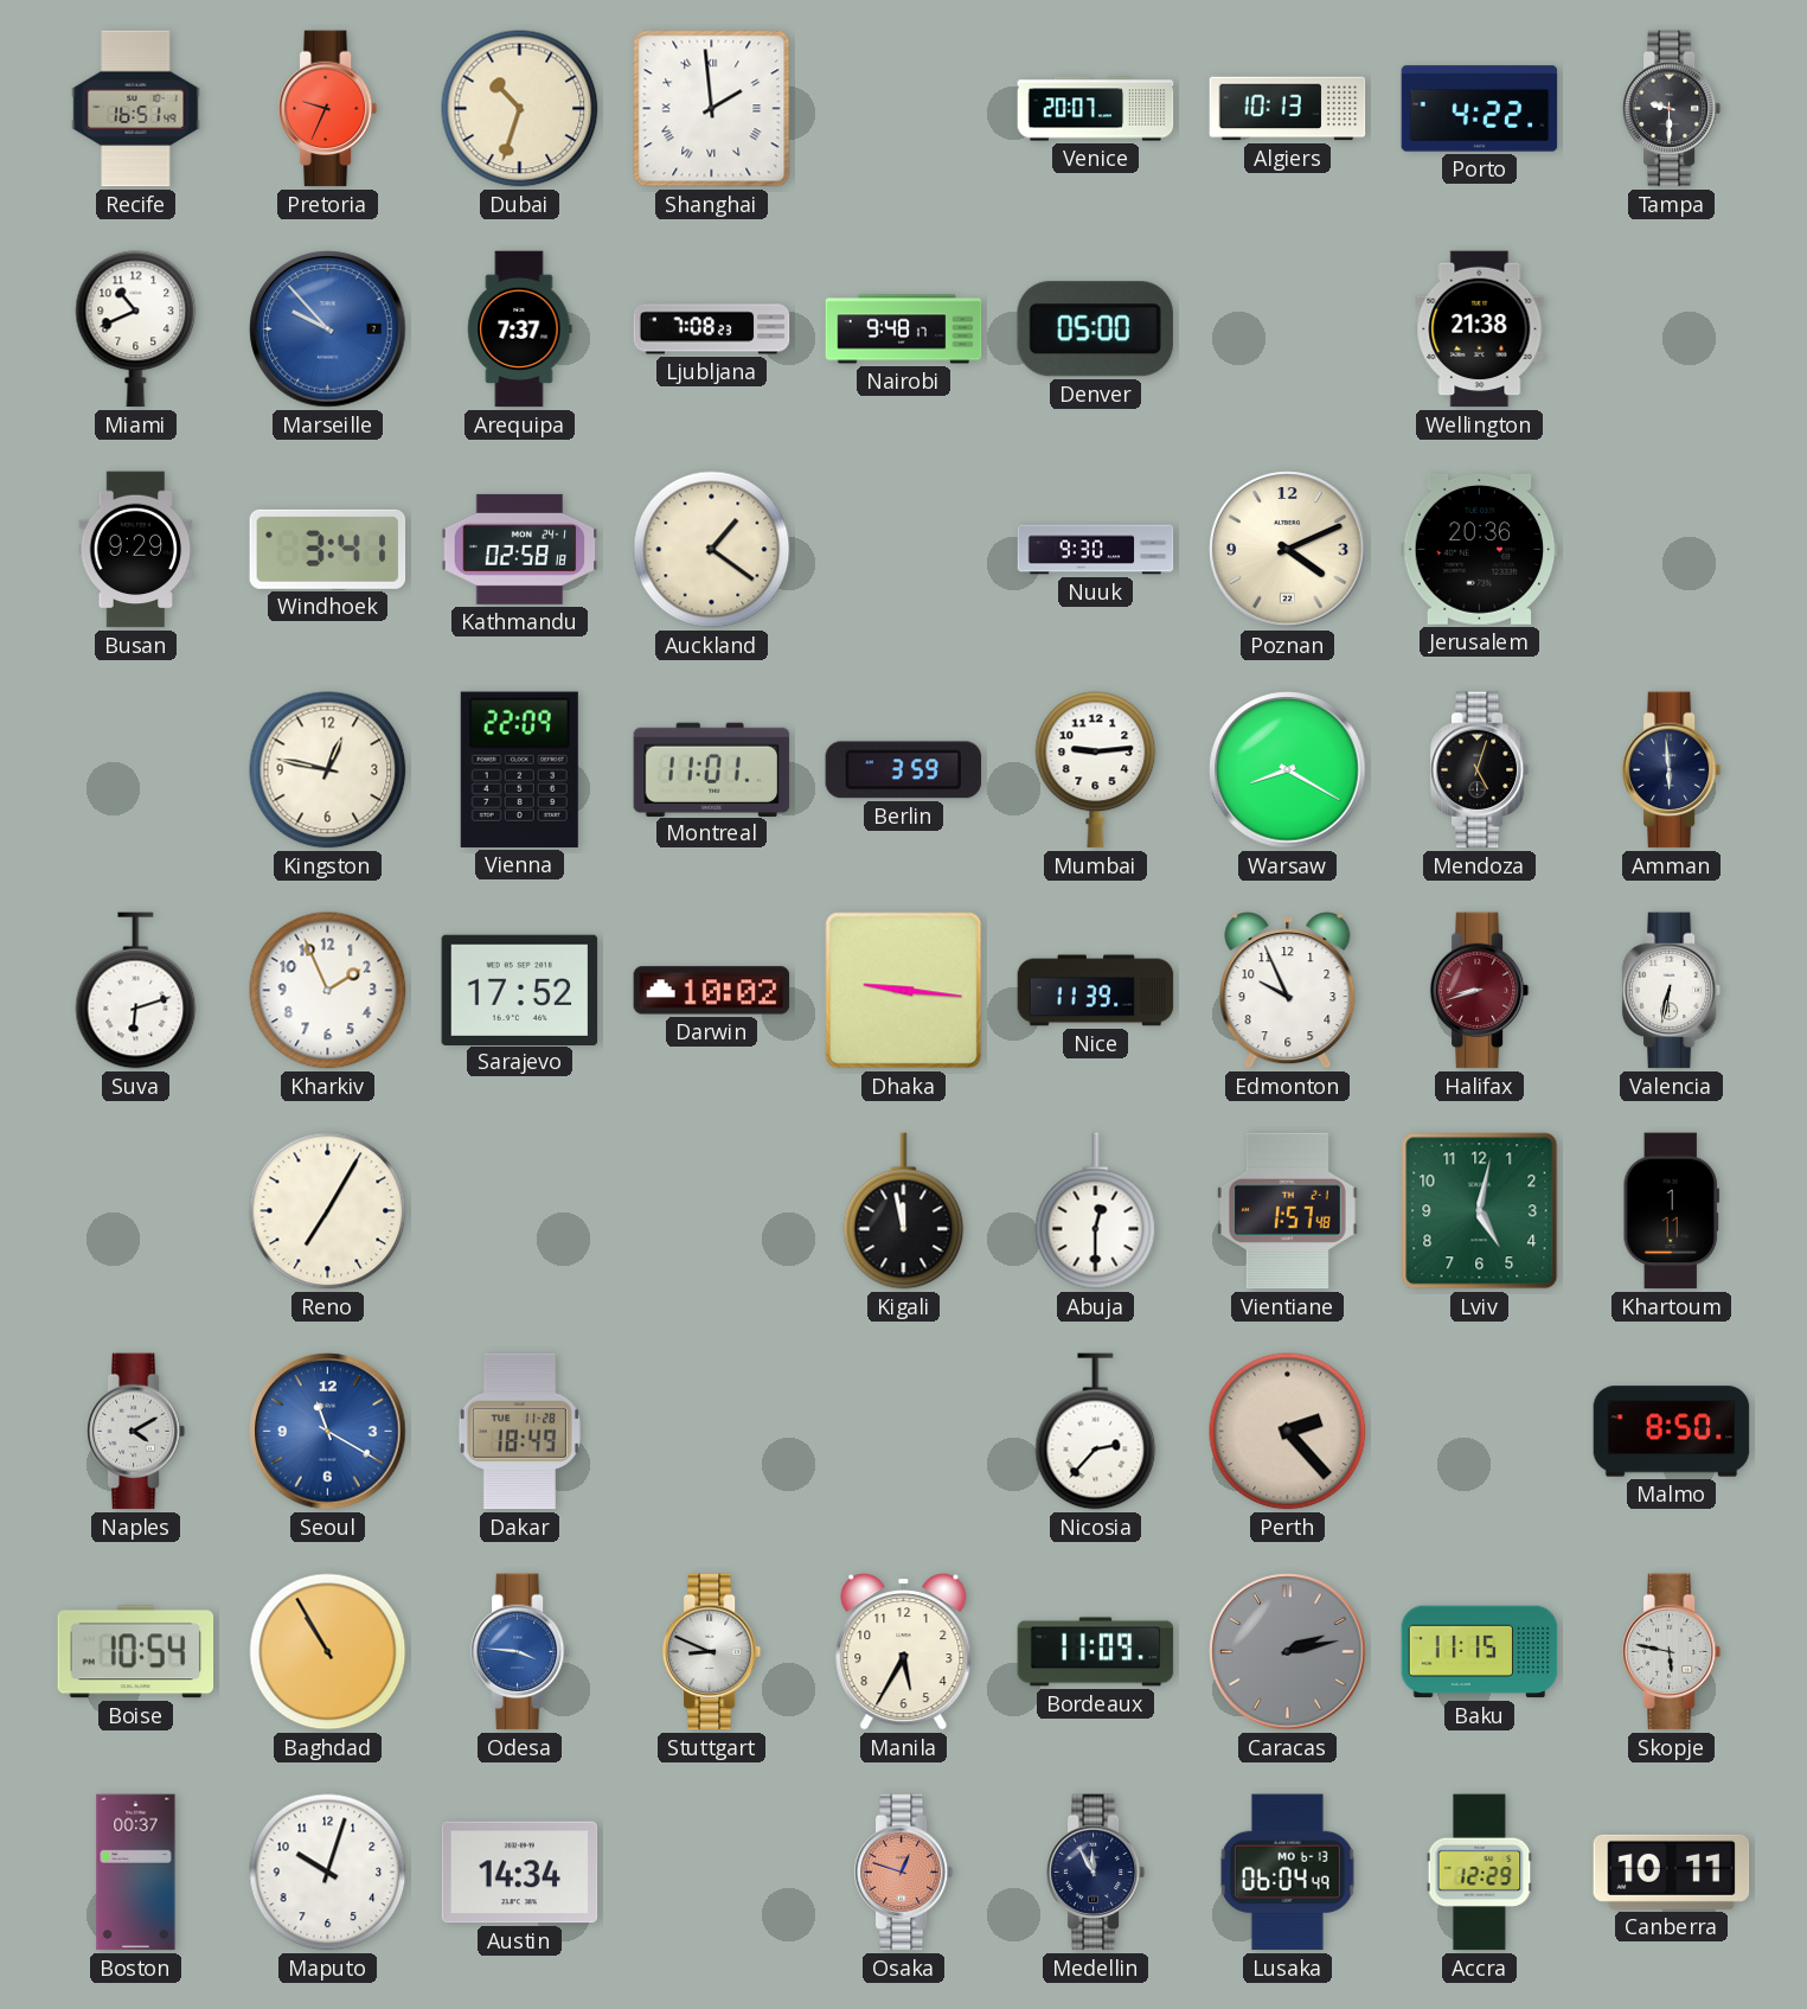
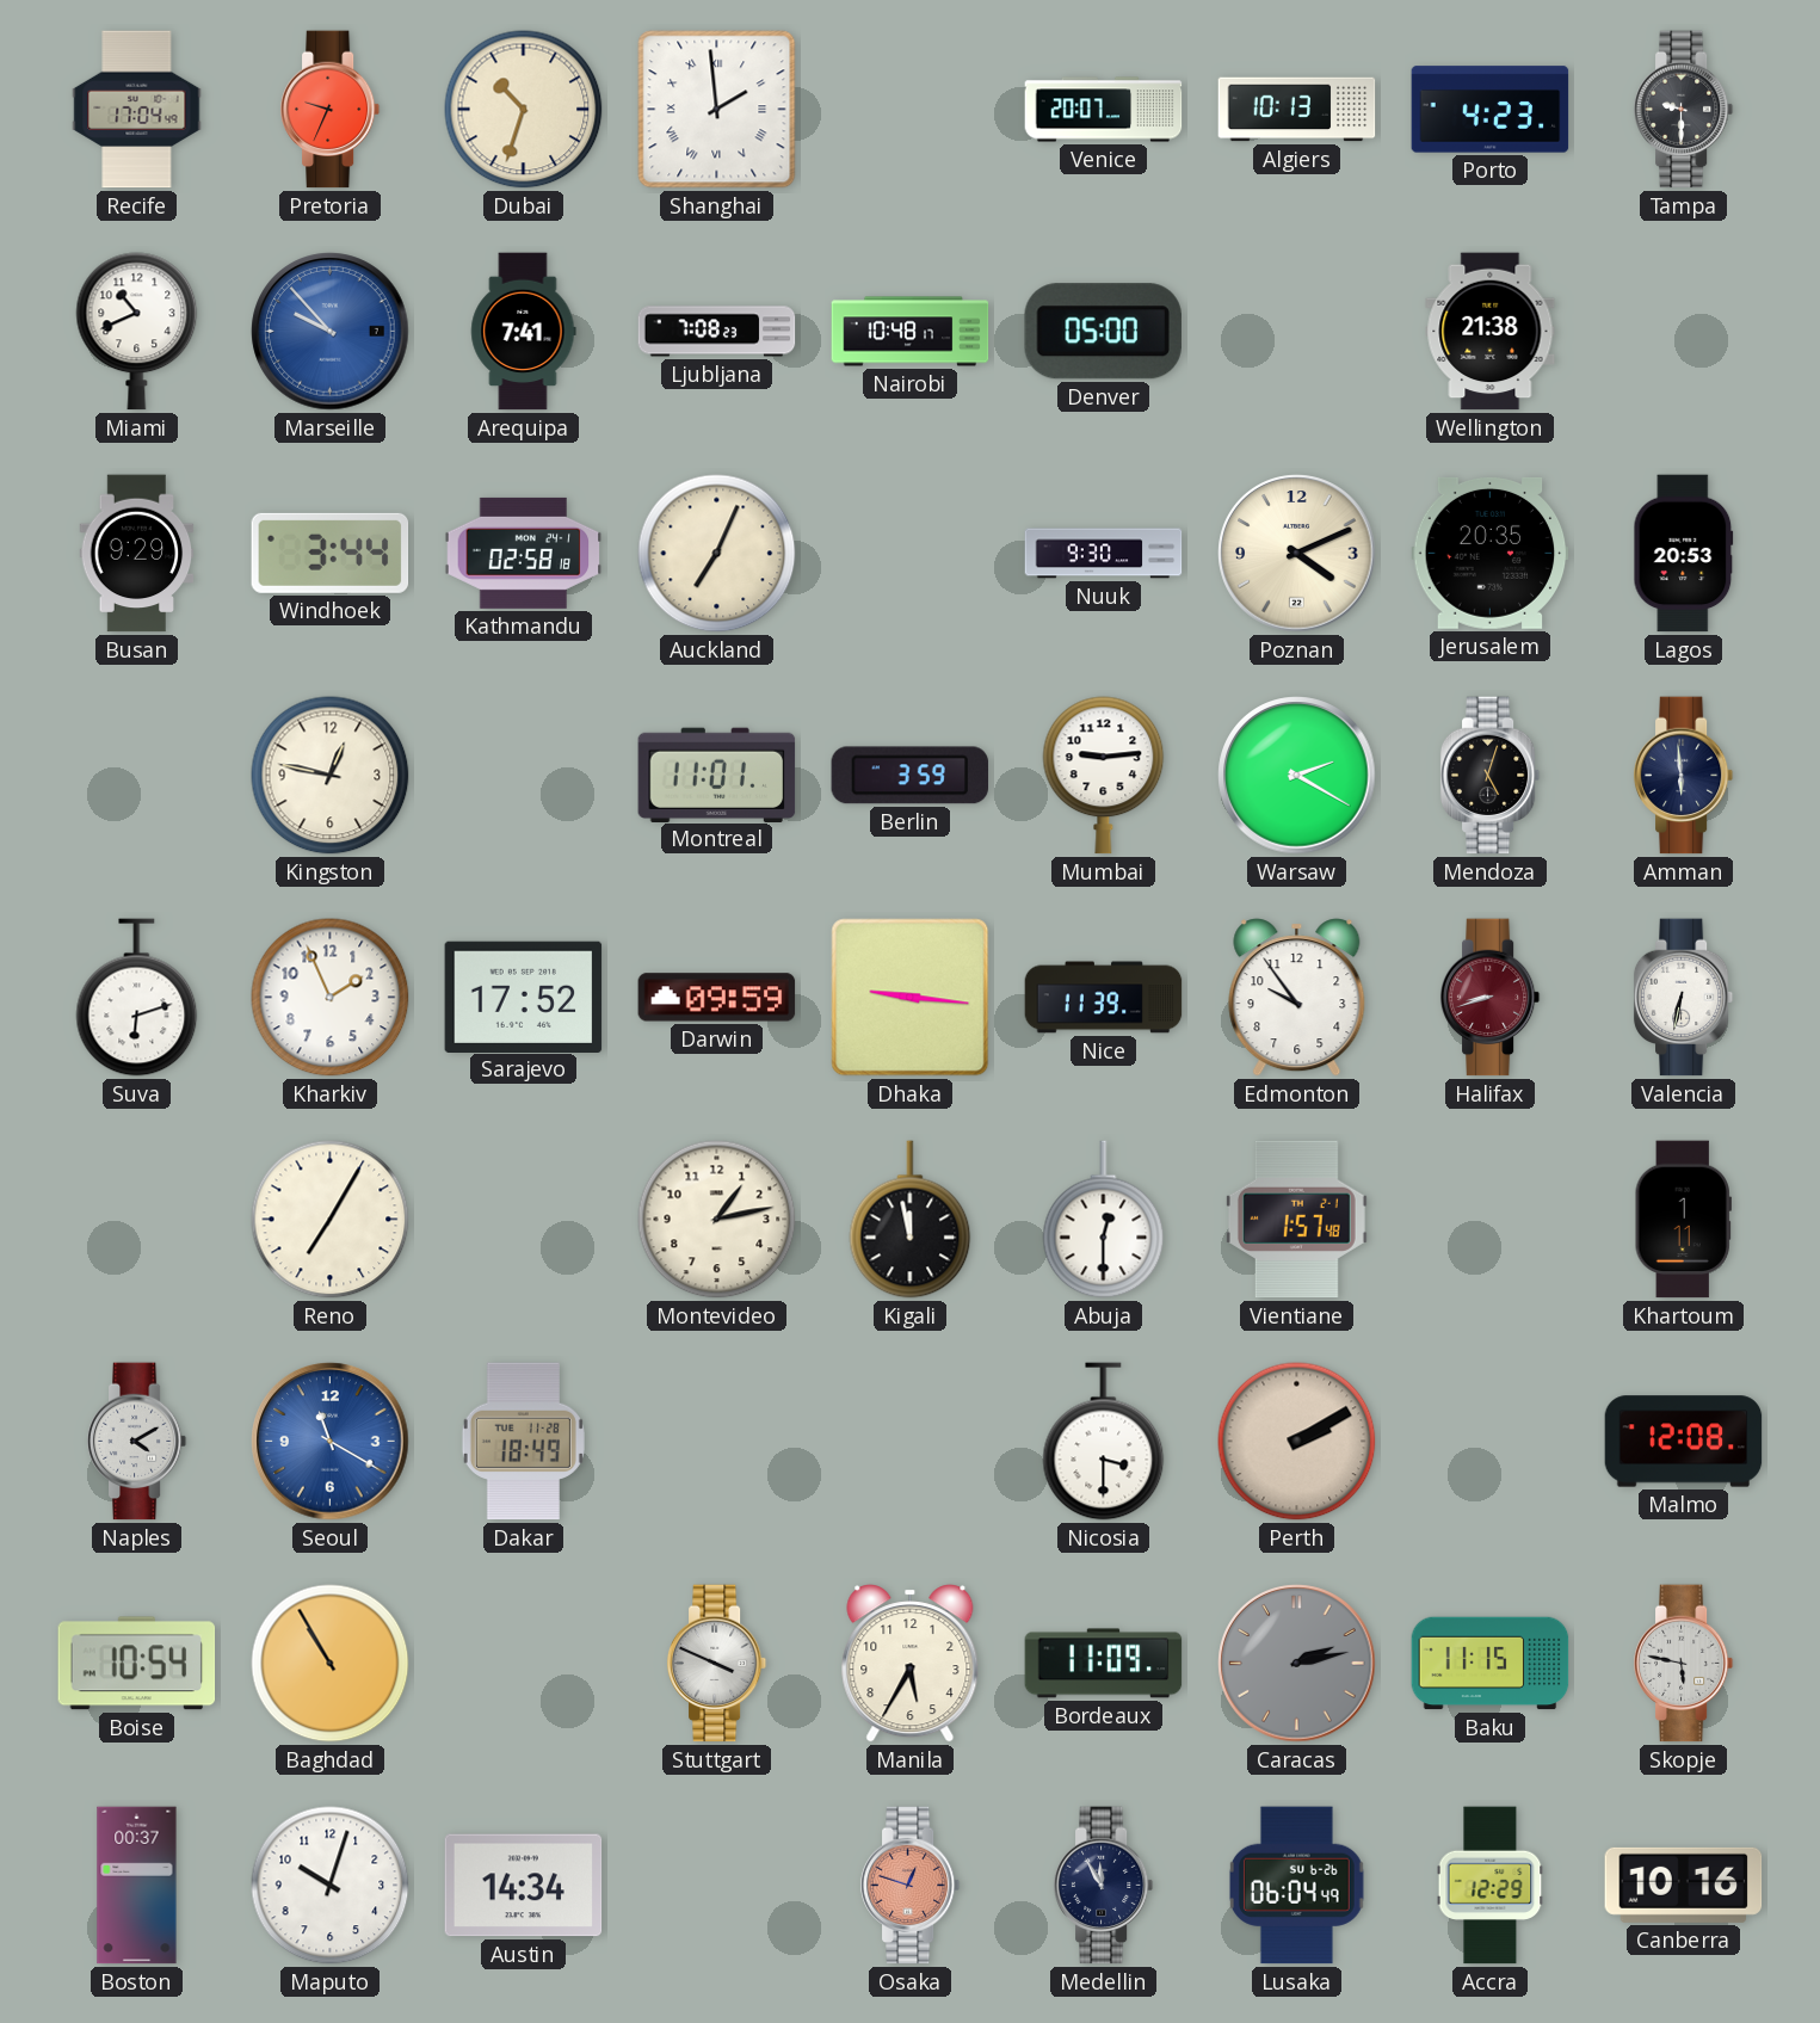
Recife: 16:51 -> 17:04 (137, 110)
Porto: 4:22 -> 4:23 (1491, 110)
Arequipa: 7:37 -> 7:41 (524, 332)
Nairobi: 9:48 -> 10:48 (911, 332)
Windhoek: 3:41 -> 3:44 (331, 553)
Auckland: 1:21 -> 7:04 (717, 554)
Jerusalem: 20:36 -> 20:35 (1491, 553)
Lagos: none -> 20:53 (1684, 554)
Vienna: 22:09 -> none (519, 769)
Warsaw: 8:20 -> 2:20 (1297, 776)
Darwin: 10:02 -> 09:59 (717, 998)
Edmonton: 9:56 -> 9:54 (1297, 998)
Montevideo: none -> 1:13 (717, 1220)
Lviv: 5:02 -> none (1480, 1211)
Nicosia: 2:37 -> 3:30 (1104, 1442)
Perth: 2:23 -> 2:10 (1297, 1442)
Malmo: 8:50 -> 12:08 (1684, 1442)
Odesa: 3:46 -> none (520, 1652)
Stuttgart: 8:49 -> 3:49 (717, 1664)
Lusaka date: MO 6-13 -> SU 6-26 (1296, 1886)
Canberra: 10:11 -> 10:16 (1684, 1885)
